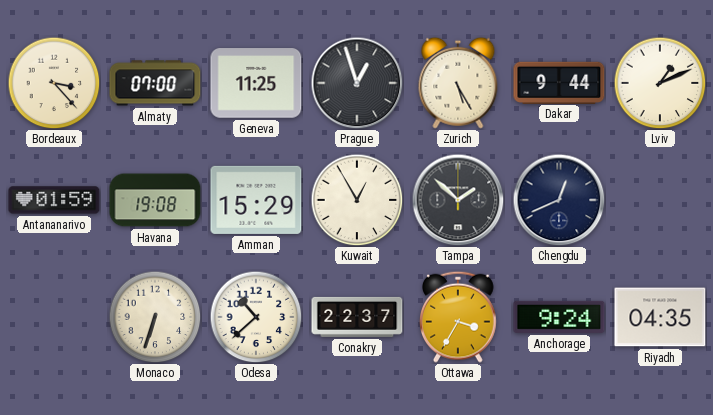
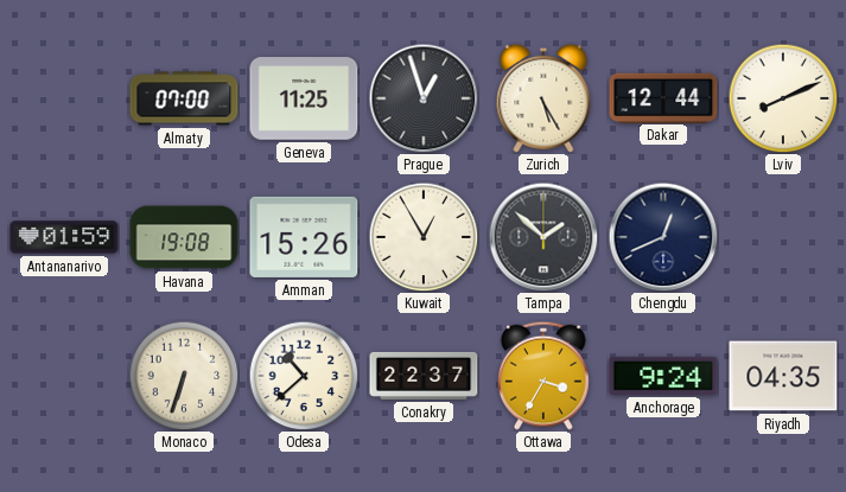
Bordeaux: 3:23 -> none (54, 83)
Dakar: 9:44 -> 12:44 (663, 97)
Lviv: 1:11 -> 8:11 (783, 98)
Amman: 15:29 -> 15:26 (304, 237)
